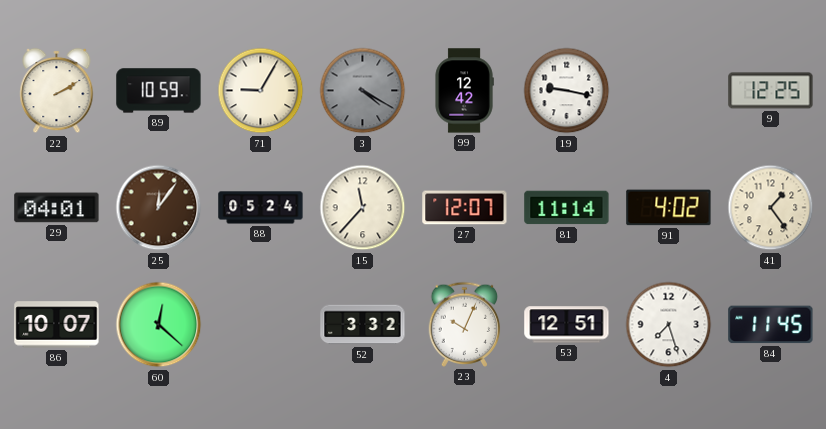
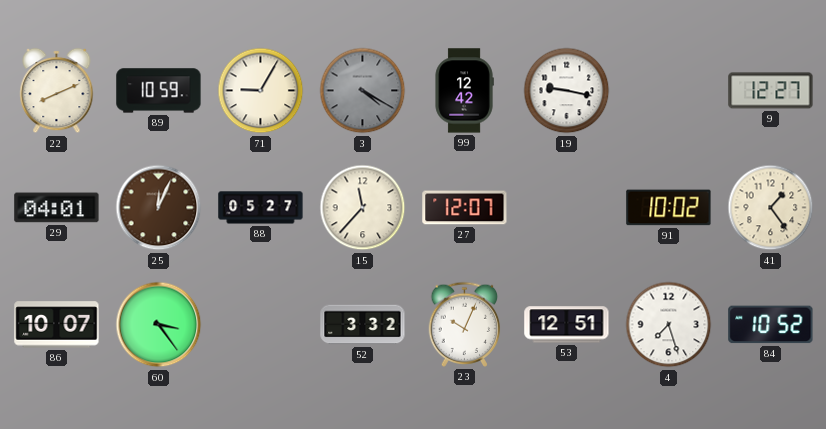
22: 2:10 -> 8:11 (57, 91)
9: 12:25 -> 12:27 (771, 91)
25: 12:06 -> 12:04 (159, 208)
88: 05:24 -> 05:27 (261, 208)
81: 11:14 -> none (567, 208)
91: 4:02 -> 10:02 (669, 208)
60: 12:22 -> 3:24 (159, 325)
84: 11:45 -> 10:52 (771, 325)
